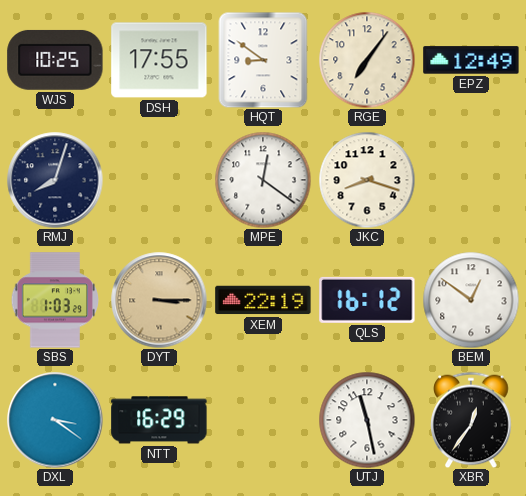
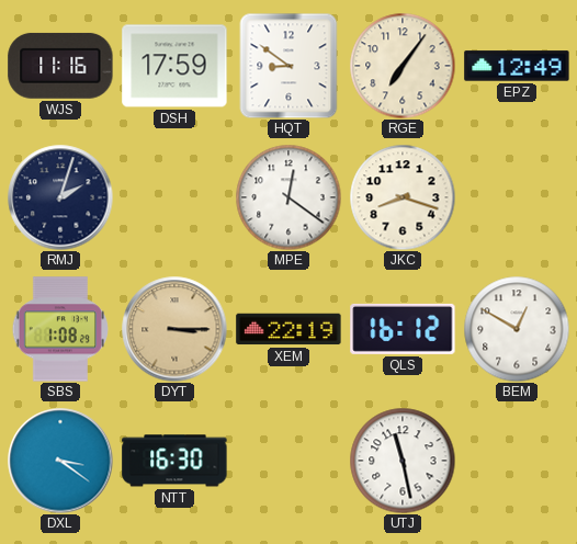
WJS: 10:25 -> 11:16 (60, 66)
DSH: 17:55 -> 17:59 (174, 66)
RMJ: 8:03 -> 2:03 (60, 197)
SBS: 1:03 -> 1:08 (59, 329)
BEM: 12:51 -> 12:50 (517, 329)
NTT: 16:29 -> 16:30 (174, 461)
XBR: 12:36 -> none (471, 420)
